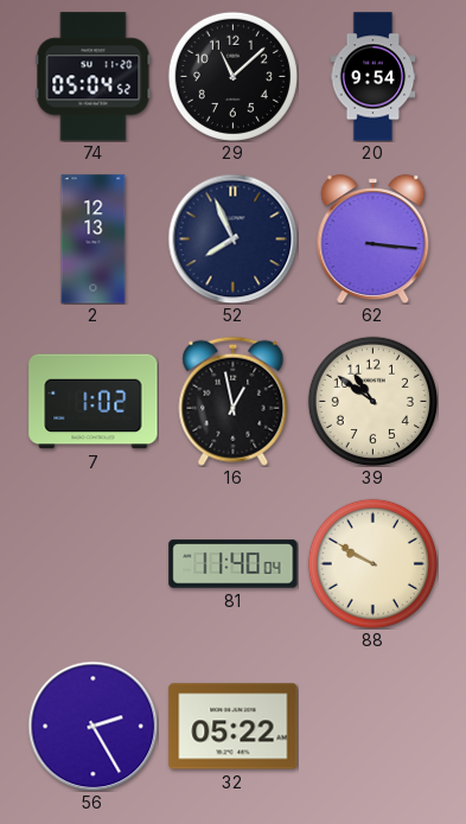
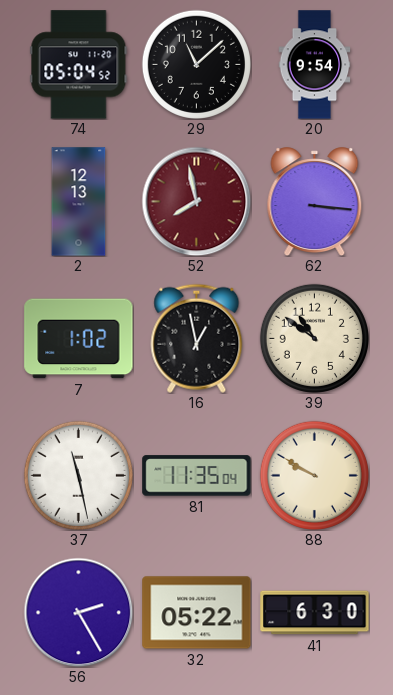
52: 7:56 -> 7:58 (196, 201)
52 dial: navy -> burgundy (196, 201)
37: none -> 11:28 (78, 475)
81: 11:40 -> 11:35 (197, 476)
41: none -> 6:30 (315, 613)
